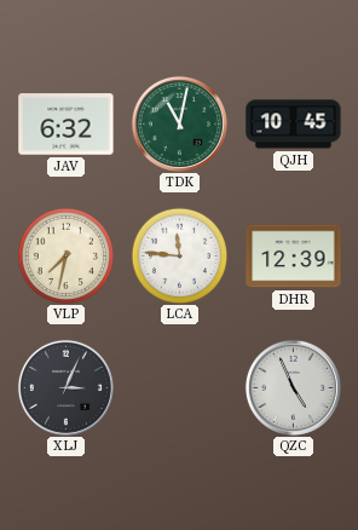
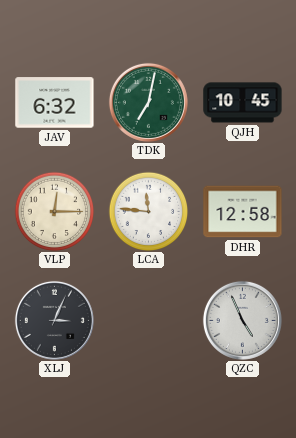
TDK: 11:02 -> 7:02 (148, 102)
VLP: 7:32 -> 12:15 (54, 211)
DHR: 12:39 -> 12:58 (243, 212)
